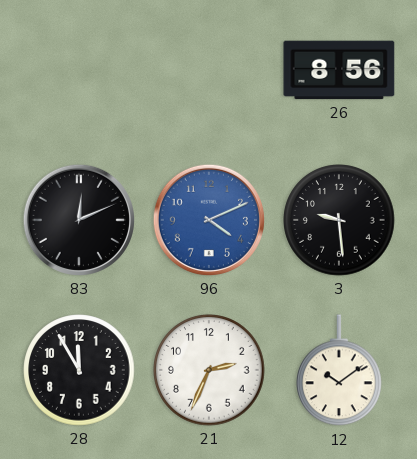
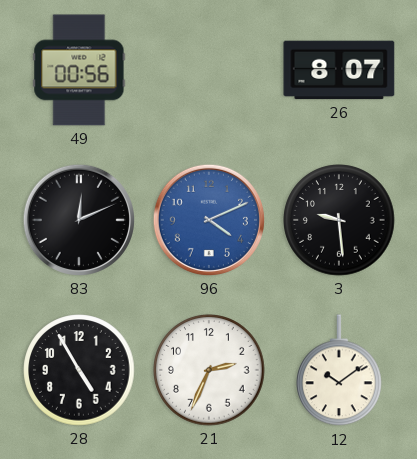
49: none -> 00:56 (79, 70)
26: 8:56 -> 8:07 (339, 70)
28: 11:55 -> 4:55 (79, 370)
